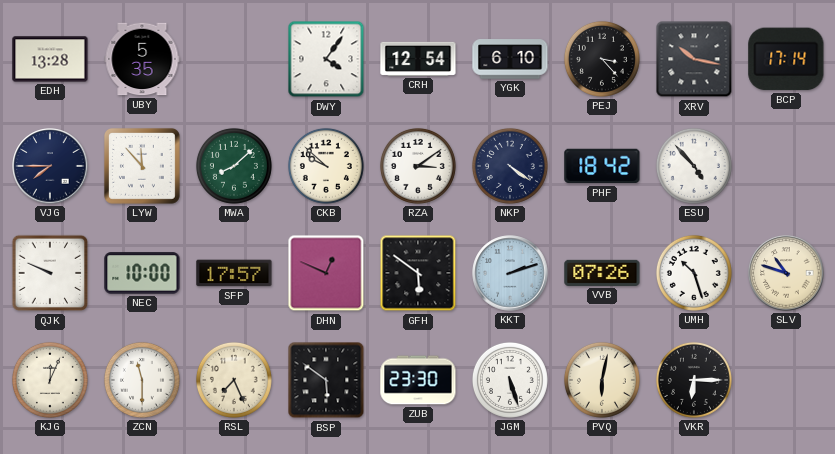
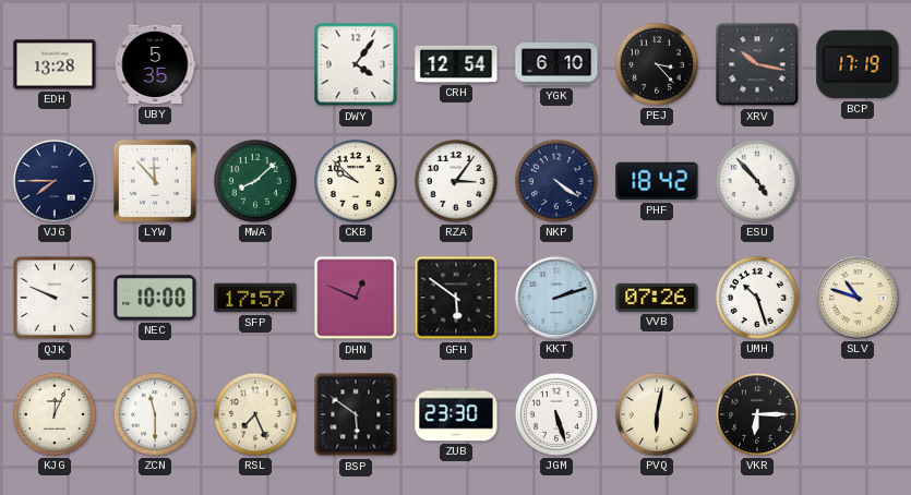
BCP: 17:14 -> 17:19 (858, 64)
RZA: 3:09 -> 3:06 (456, 181)
